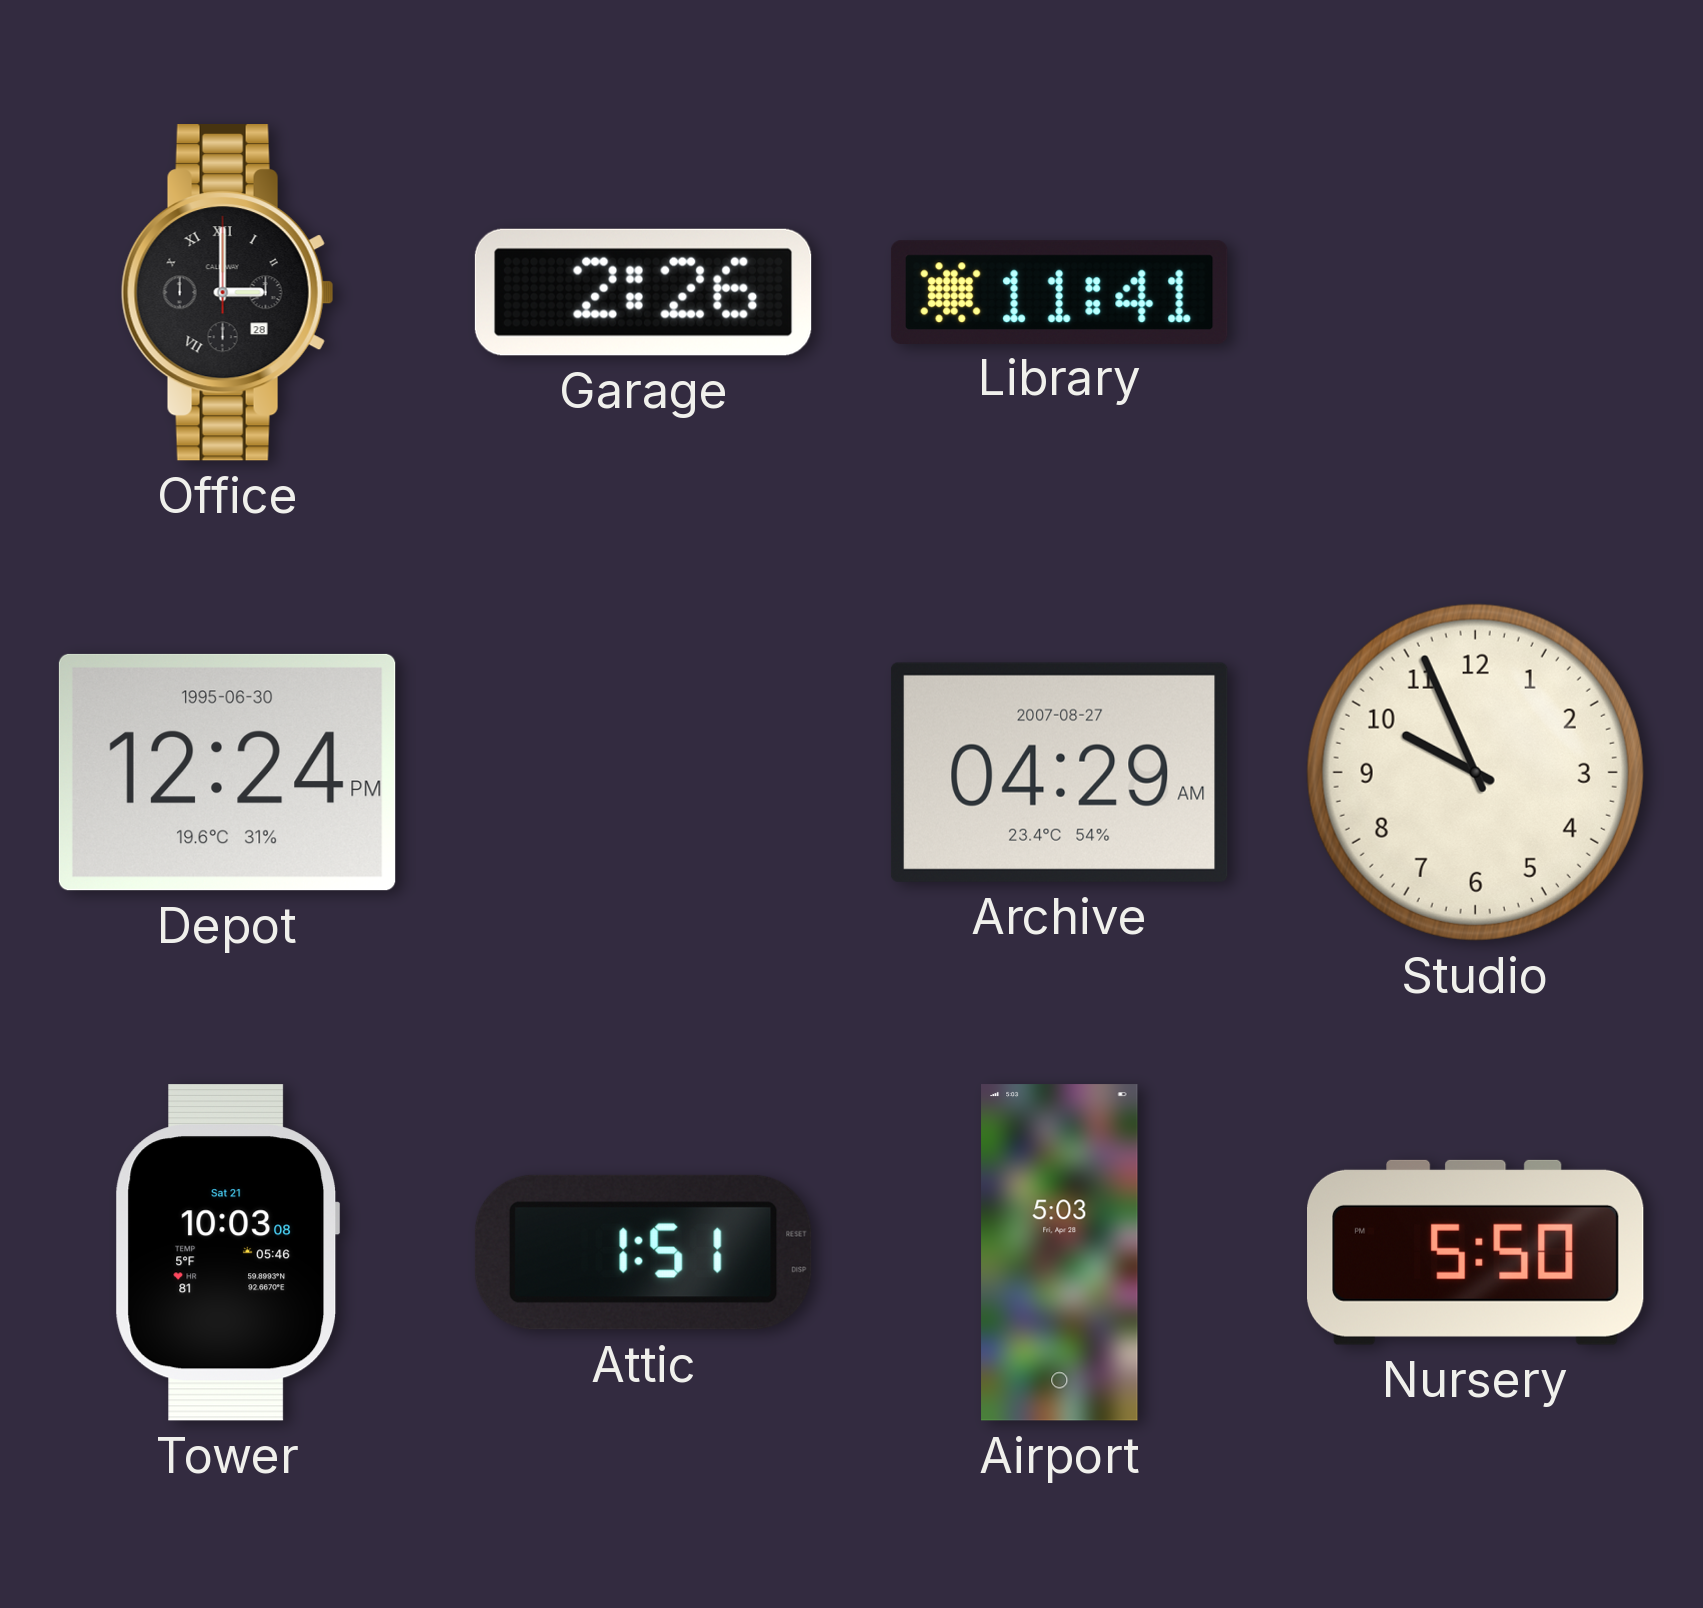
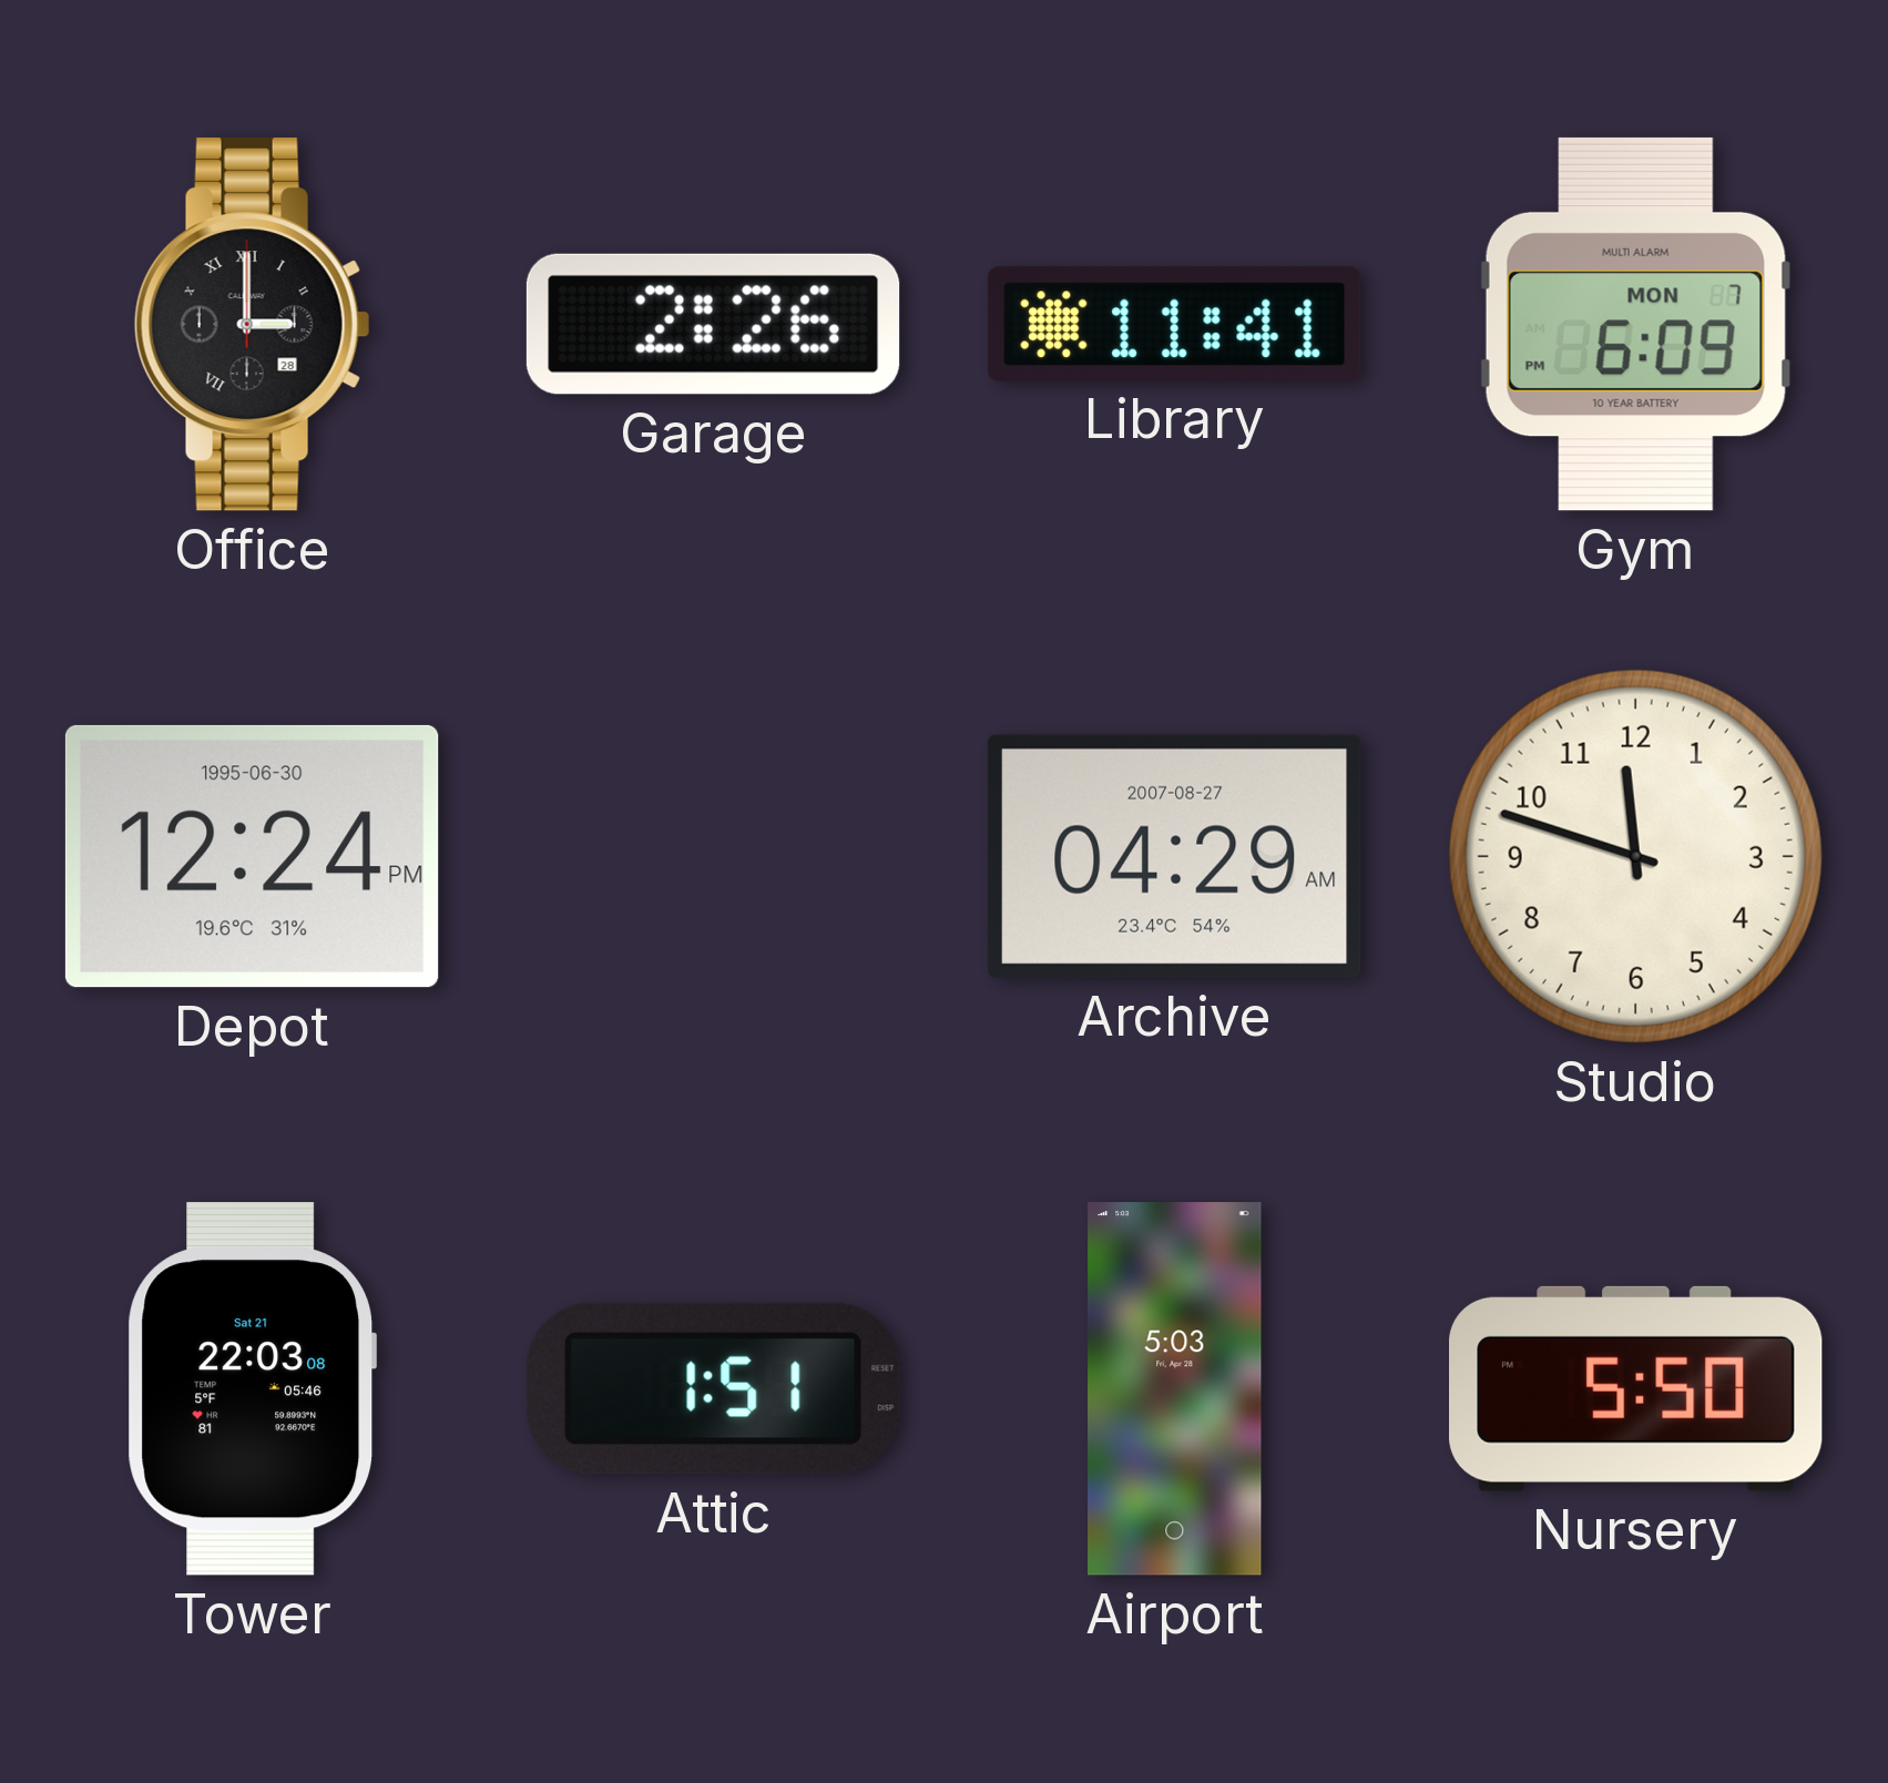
Gym: none -> 6:09 (1635, 324)
Studio: 9:56 -> 11:48 (1635, 856)
Tower: 10:03 -> 22:03 (253, 1389)
